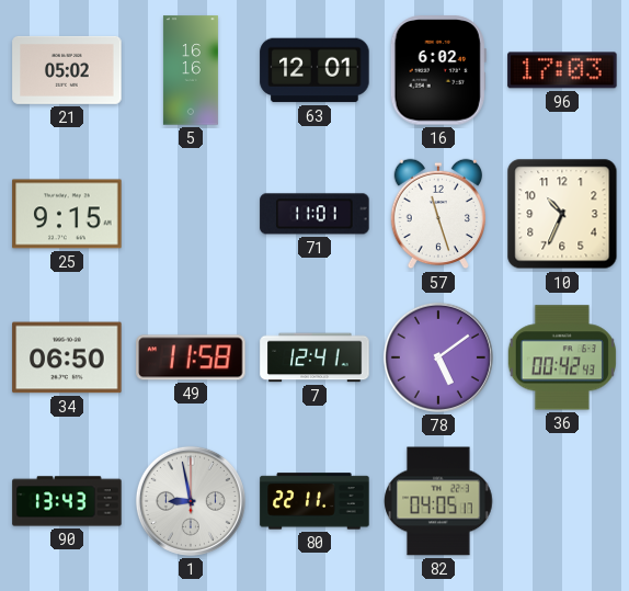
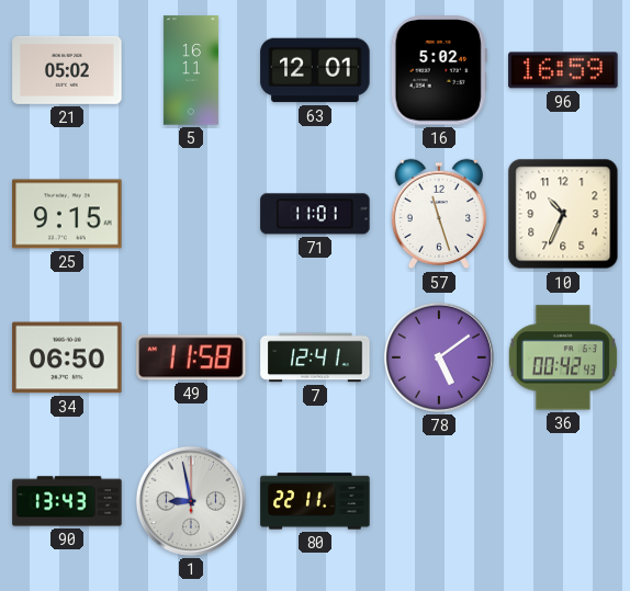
5: 16:16 -> 16:11 (191, 70)
16: 6:02 -> 5:02 (439, 70)
96: 17:03 -> 16:59 (563, 70)
82: 04:05 -> none (438, 501)
